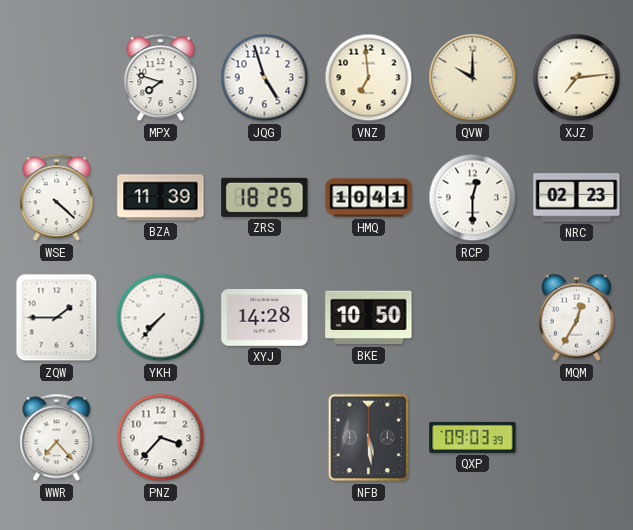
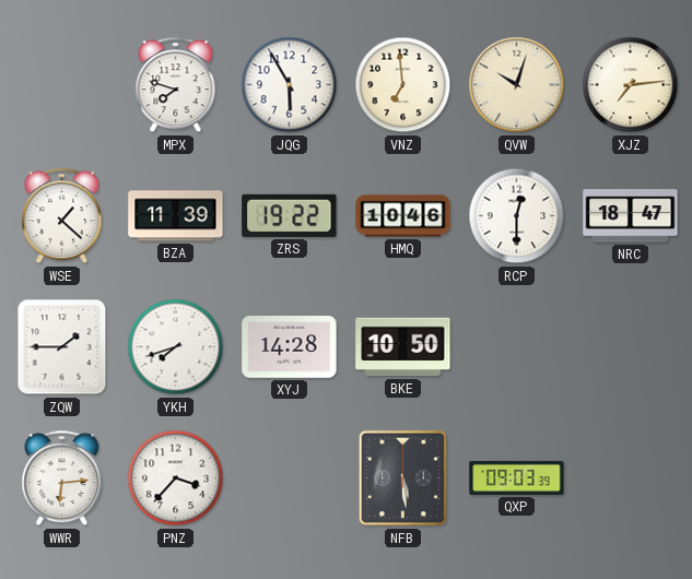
JQG: 4:57 -> 5:55 (290, 85)
QVW: 10:00 -> 10:03 (517, 85)
WSE: 4:22 -> 1:22 (62, 216)
ZRS: 18:25 -> 19:22 (290, 215)
HMQ: 10:41 -> 10:46 (403, 216)
NRC: 02:23 -> 18:47 (631, 216)
YKH: 7:37 -> 7:42 (176, 347)
MQM: 12:35 -> none (576, 318)
WWR: 7:23 -> 6:14 (62, 478)
